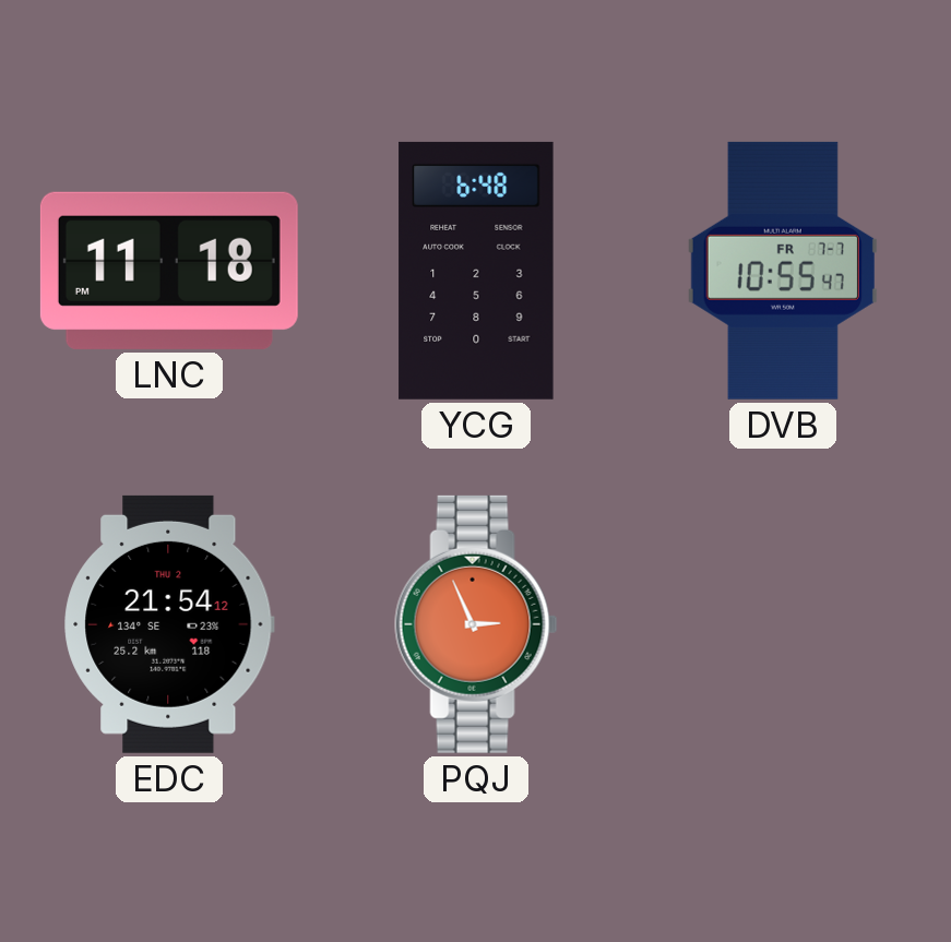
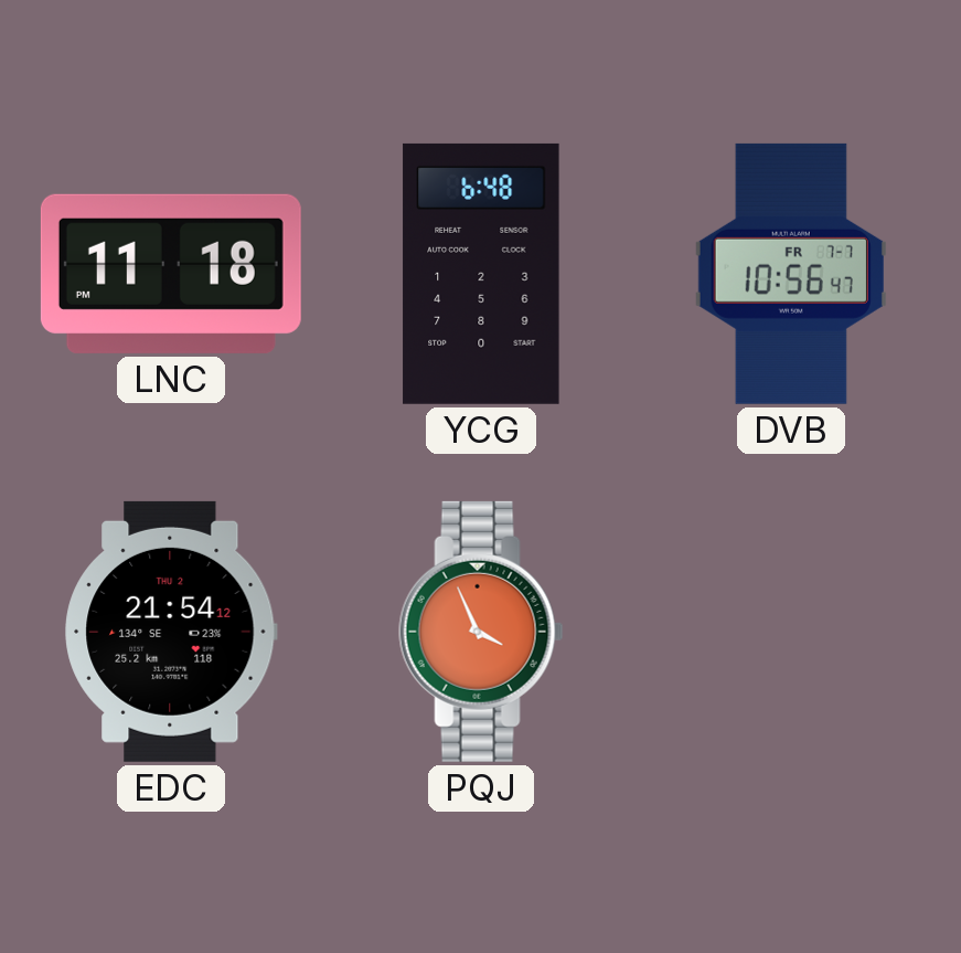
DVB: 10:55 -> 10:56 (791, 274)
PQJ: 2:56 -> 3:56 (481, 632)
